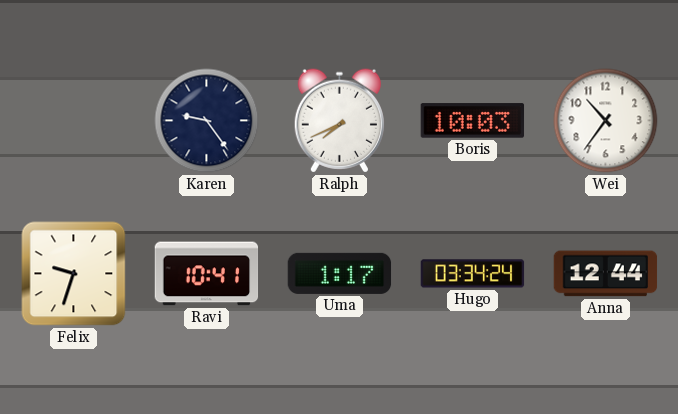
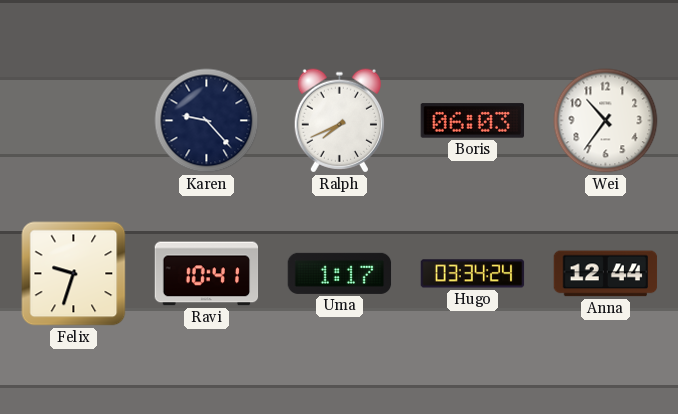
Karen: 9:24 -> 9:23 (207, 121)
Boris: 10:03 -> 06:03 (473, 121)
